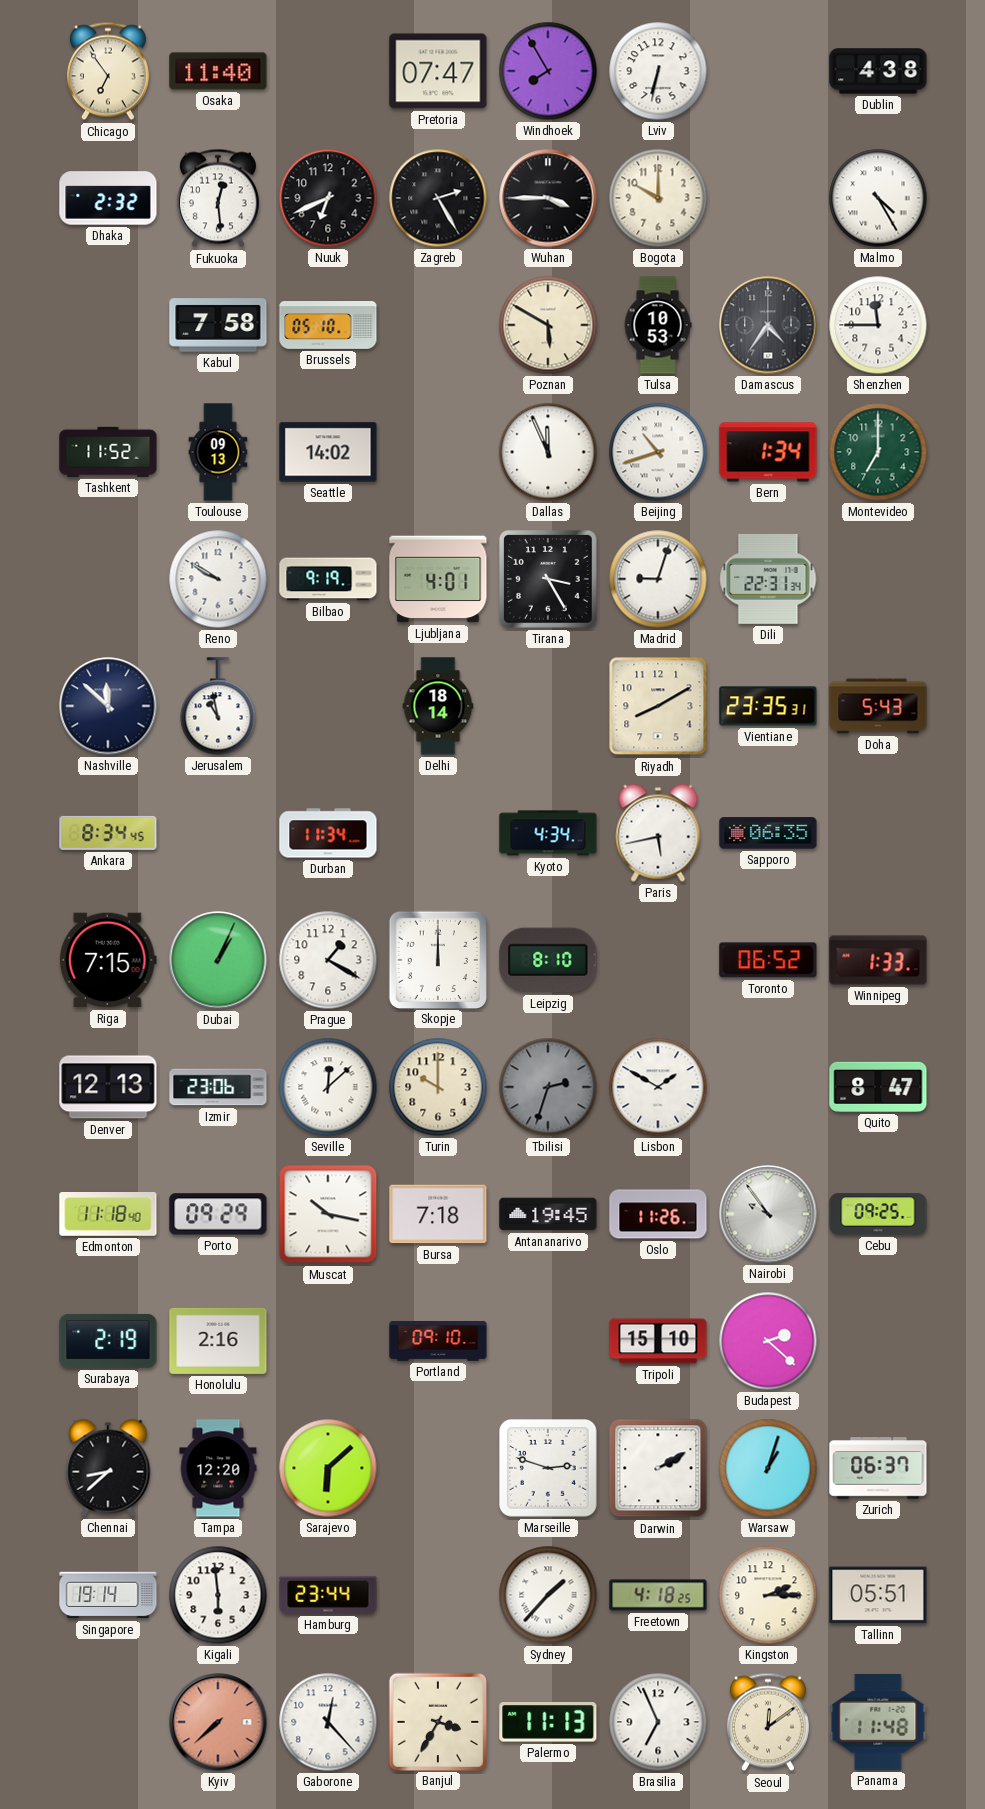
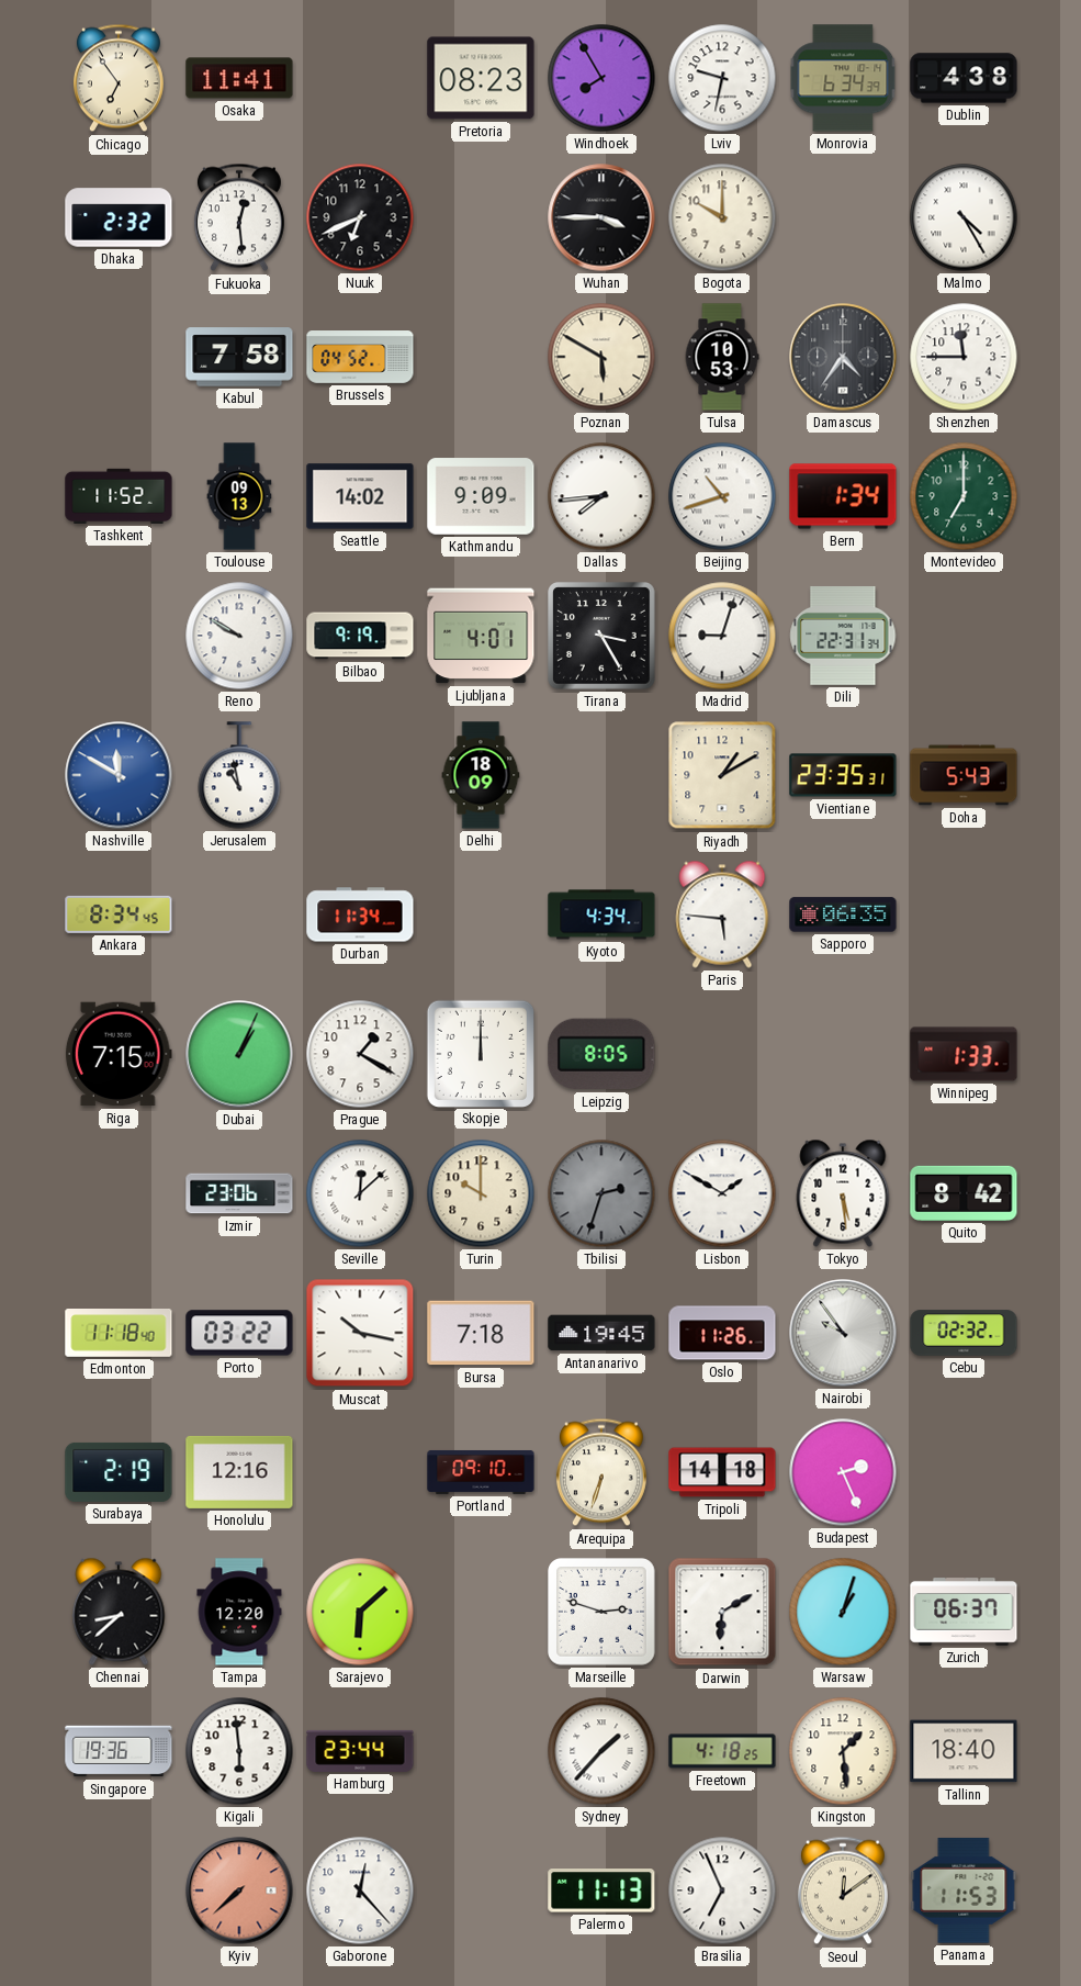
Osaka: 11:40 -> 11:41 (239, 78)
Pretoria: 07:47 -> 08:23 (481, 78)
Lviv: 6:32 -> 9:32 (722, 78)
Monrovia: none -> 6:34 (843, 78)
Zagreb: 2:25 -> none (438, 198)
Brussels: 05:10 -> 04:52 (360, 358)
Kathmandu: none -> 9:09 (481, 496)
Dallas: 11:56 -> 7:44 (601, 496)
Nashville: 11:52 -> 11:50 (119, 775)
Nashville dial: navy -> blue (119, 775)
Delhi: 18:14 -> 18:09 (481, 775)
Riyadh: 8:10 -> 1:10 (722, 775)
Paris: 5:43 -> 5:46 (722, 915)
Leipzig: 8:10 -> 8:05 (601, 1054)
Toronto: 06:52 -> none (768, 960)
Denver: 12:13 -> none (108, 1087)
Tokyo: none -> 5:29 (843, 1193)
Quito: 8:47 -> 8:42 (964, 1193)
Porto: 09:29 -> 03:22 (239, 1333)
Cebu: 09:25 -> 02:32 (964, 1333)
Honolulu: 2:16 -> 12:16 (239, 1472)
Arequipa: none -> 6:33 (601, 1472)
Tripoli: 15:10 -> 14:18 (722, 1472)
Budapest: 2:22 -> 2:26 (843, 1472)
Darwin: 2:10 -> 6:10 (722, 1612)
Singapore: 19:14 -> 19:36 (119, 1751)
Kingston: 2:15 -> 1:29 (843, 1751)
Tallinn: 05:51 -> 18:40 (964, 1751)
Banjul: 3:35 -> none (437, 1721)
Panama: 11:48 -> 11:53 (964, 1890)
